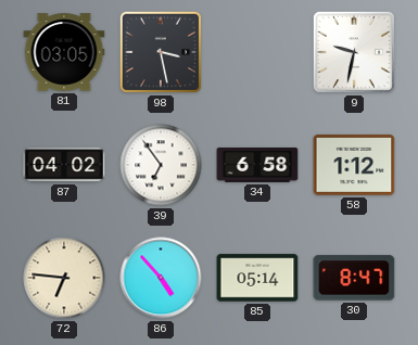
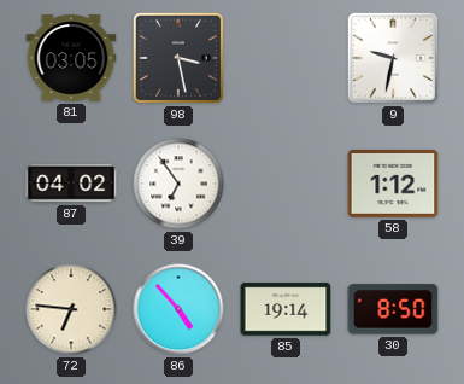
34: 6:58 -> none (257, 165)
85: 05:14 -> 19:14 (286, 309)
30: 8:47 -> 8:50 (393, 309)
